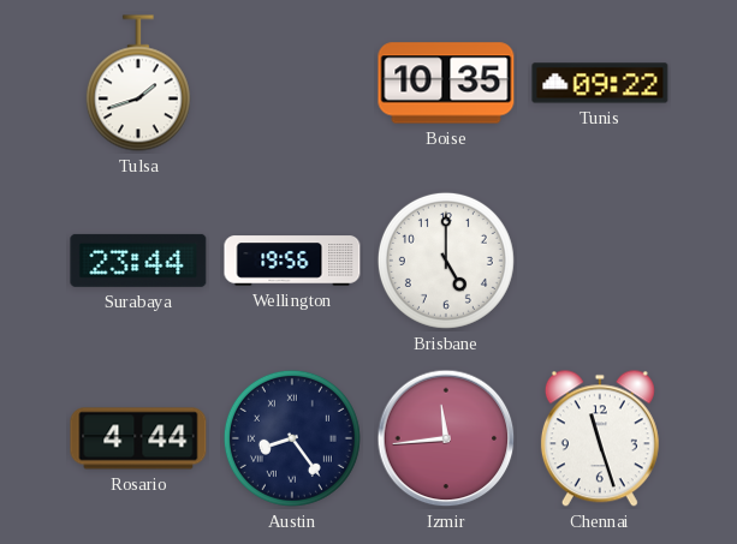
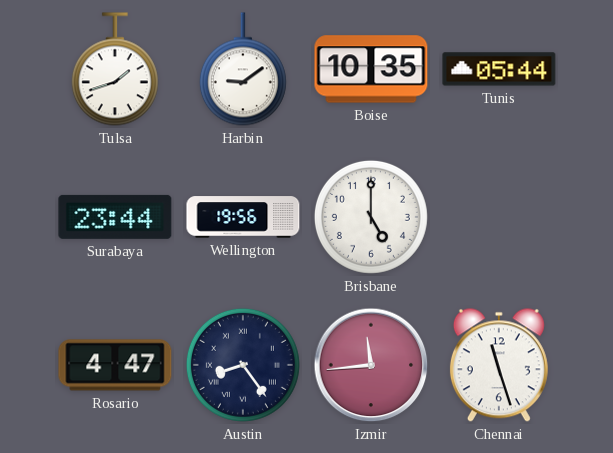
Harbin: none -> 9:09 (243, 69)
Tunis: 09:22 -> 05:44 (499, 69)
Rosario: 4:44 -> 4:47 (115, 365)
